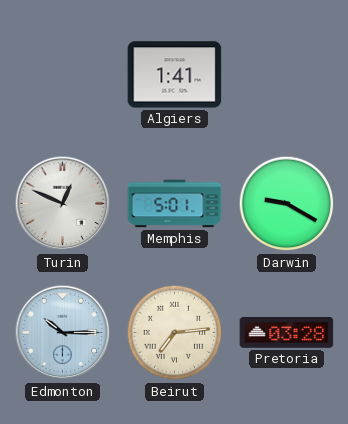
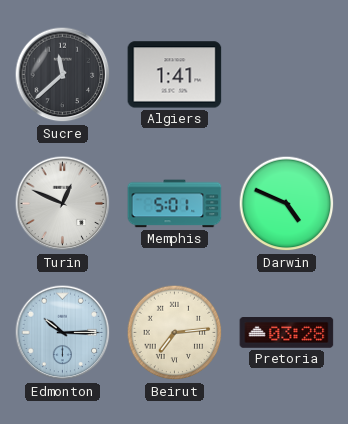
Sucre: none -> 11:38 (63, 75)
Darwin: 9:20 -> 4:49 (287, 204)
